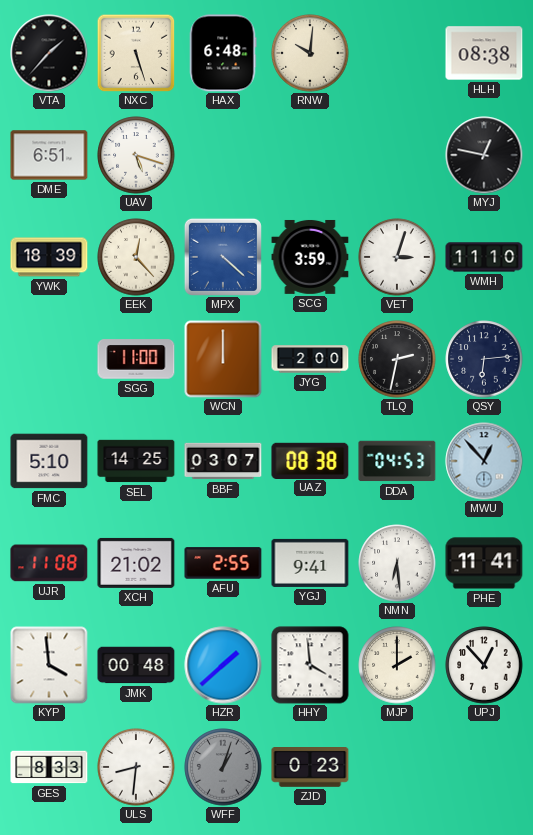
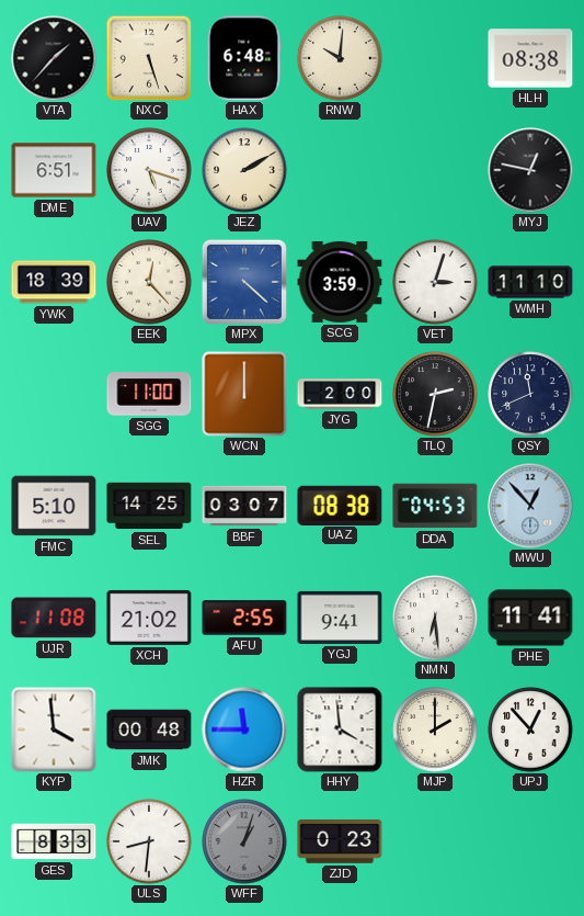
JEZ: none -> 2:10 (244, 170)
QSY: 6:14 -> 11:41 (530, 394)
HZR: 1:38 -> 11:45 (244, 730)
